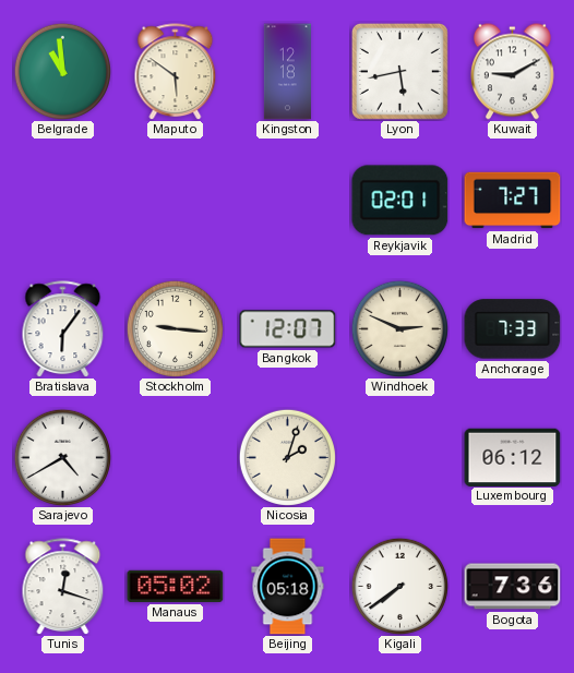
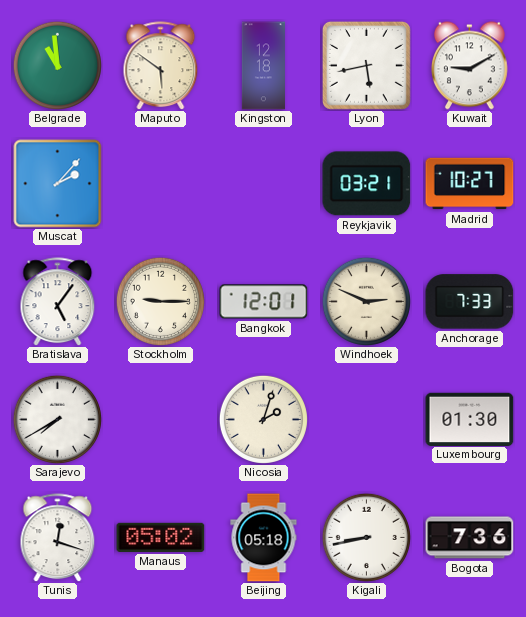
Muscat: none -> 2:07 (58, 184)
Reykjavik: 02:01 -> 03:21 (367, 184)
Madrid: 7:27 -> 10:27 (470, 184)
Bratislava: 6:06 -> 5:06 (58, 302)
Stockholm: 9:16 -> 9:15 (160, 301)
Bangkok: 12:07 -> 12:01 (264, 302)
Sarajevo: 4:40 -> 7:40 (57, 419)
Luxembourg: 06:12 -> 01:30 (470, 419)
Kigali: 7:39 -> 8:43 (366, 537)
